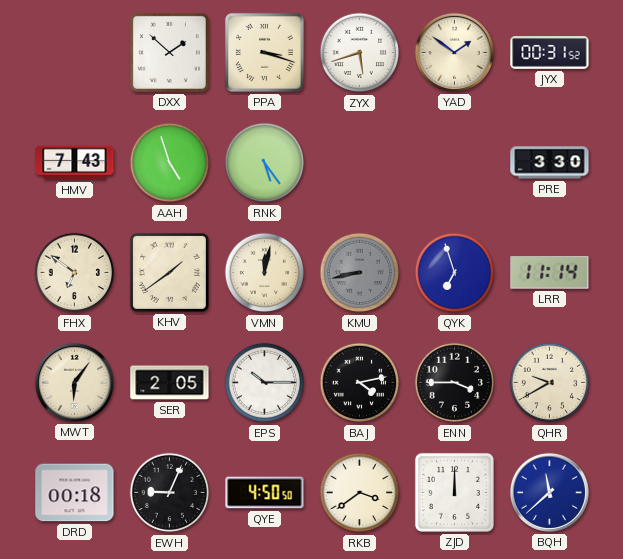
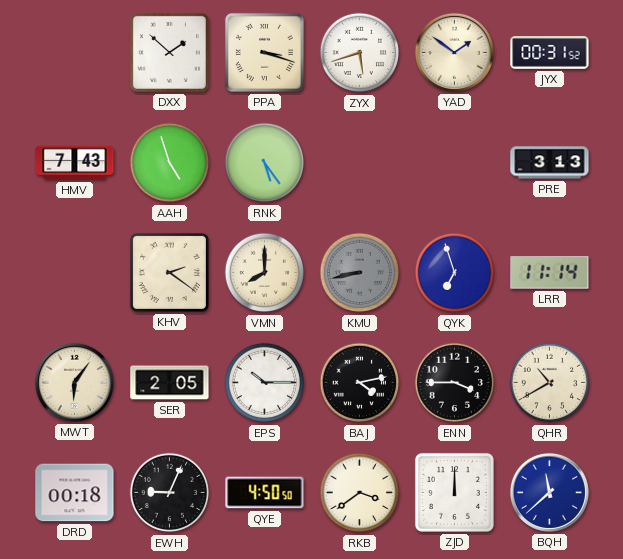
PRE: 3:30 -> 3:13 (550, 163)
FHX: 6:51 -> none (75, 273)
KHV: 1:39 -> 2:21 (169, 272)
VMN: 12:02 -> 8:00 (265, 273)
QHR: 9:40 -> 10:40 (550, 383)
